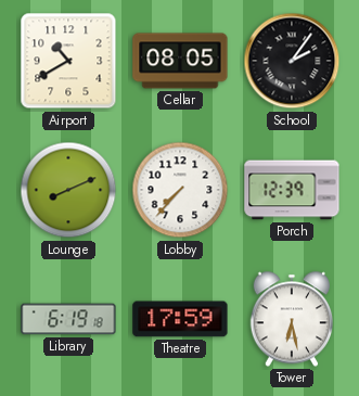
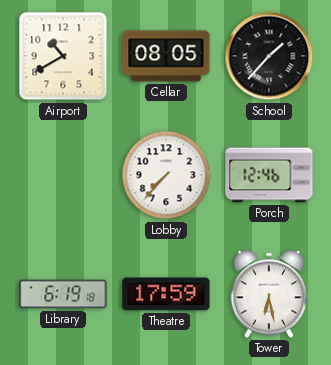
School: 2:06 -> 1:37 (269, 56)
Lounge: 8:11 -> none (68, 190)
Porch: 12:39 -> 12:46 (269, 175)
